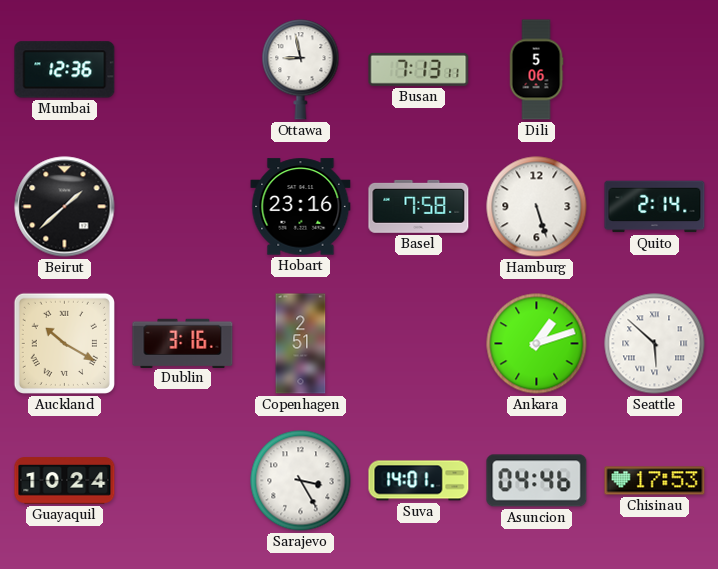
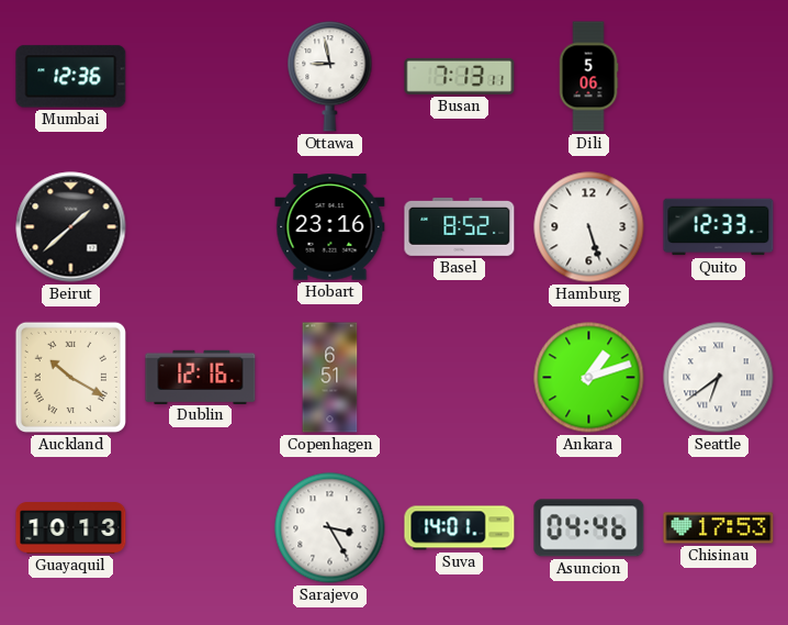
Basel: 7:58 -> 8:52 (460, 226)
Quito: 2:14 -> 12:33 (719, 227)
Dublin: 3:16 -> 12:16 (201, 377)
Copenhagen: 2:51 -> 6:51 (330, 378)
Seattle: 5:52 -> 6:39 (719, 378)
Guayaquil: 10:24 -> 10:13 (71, 528)
